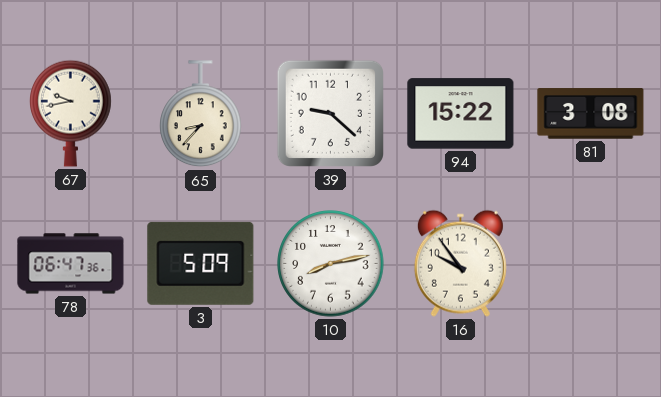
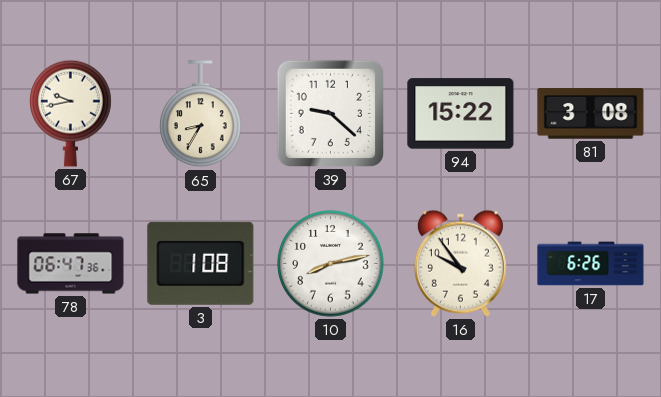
65: 8:37 -> 8:35 (201, 114)
3: 5:09 -> 1:08 (201, 263)
17: none -> 6:26 (591, 264)
